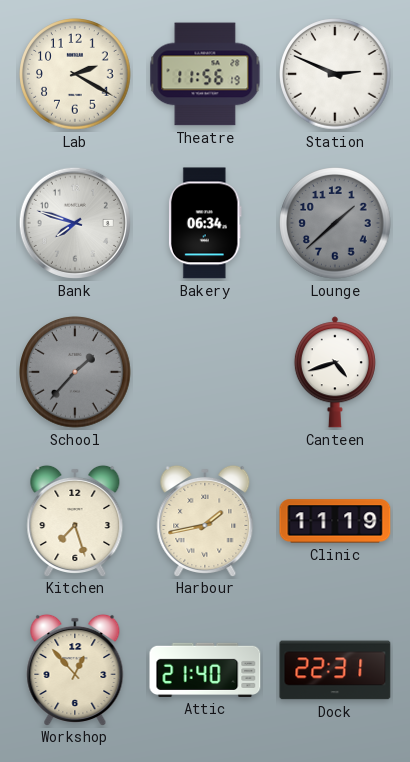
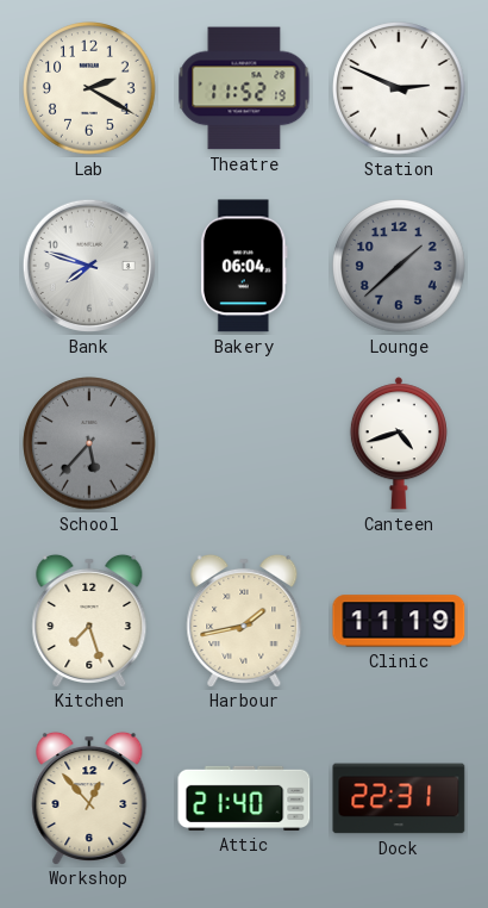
Theatre: 11:56 -> 11:52 (244, 88)
Bakery: 06:34 -> 06:04 (245, 266)
School: 1:37 -> 5:37 (89, 443)
